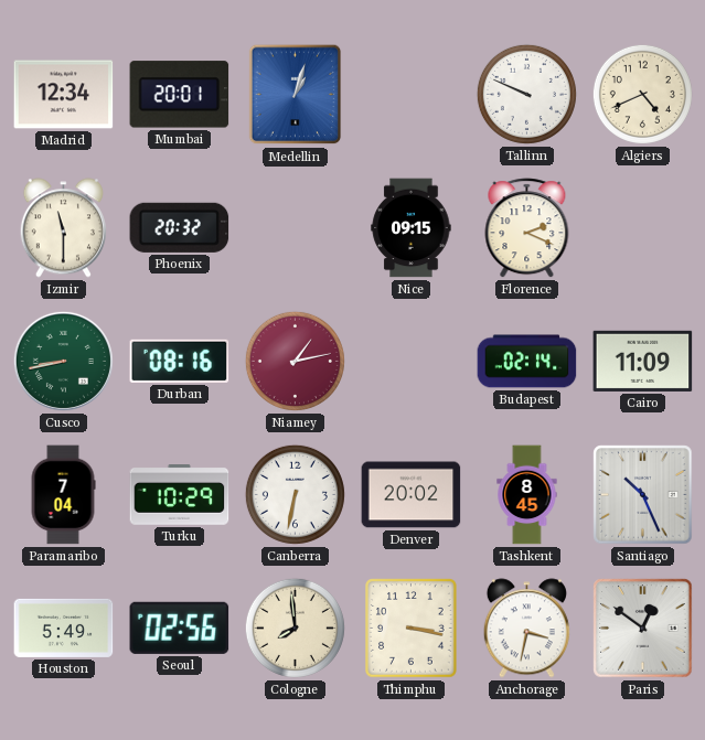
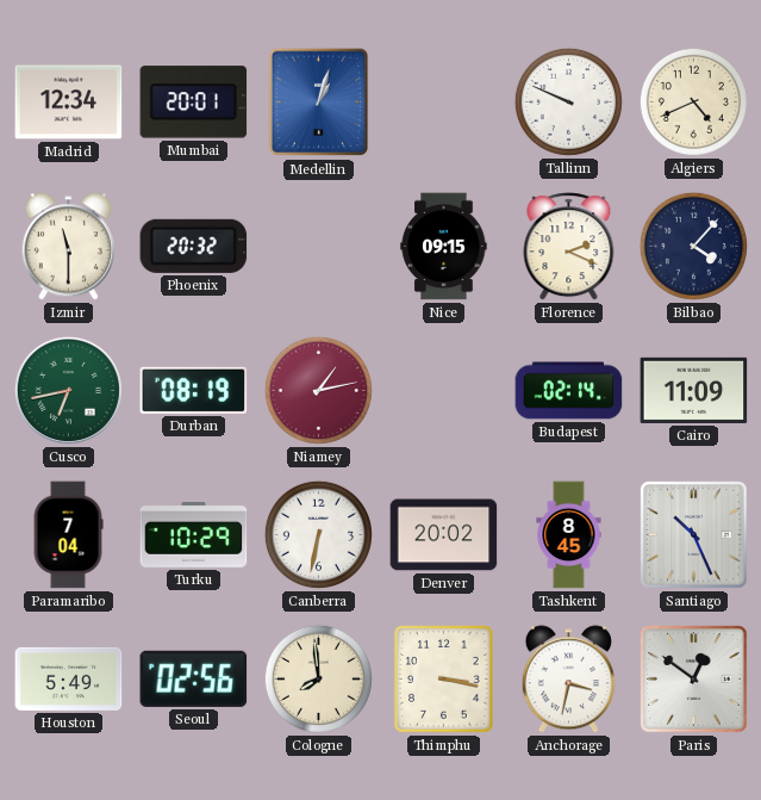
Bilbao: none -> 4:07 (693, 246)
Cusco: 8:43 -> 6:43 (68, 390)
Durban: 08:16 -> 08:19 (194, 390)
